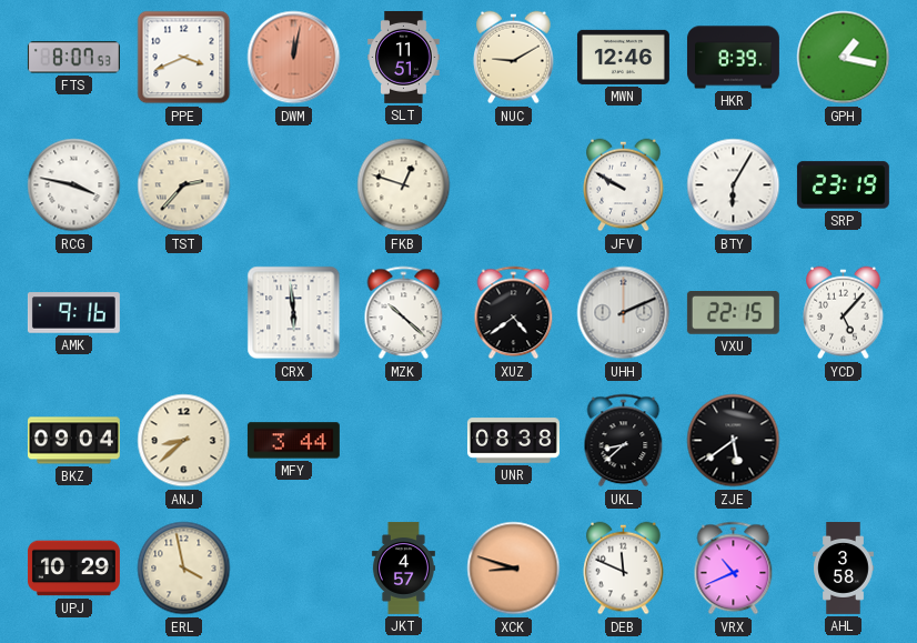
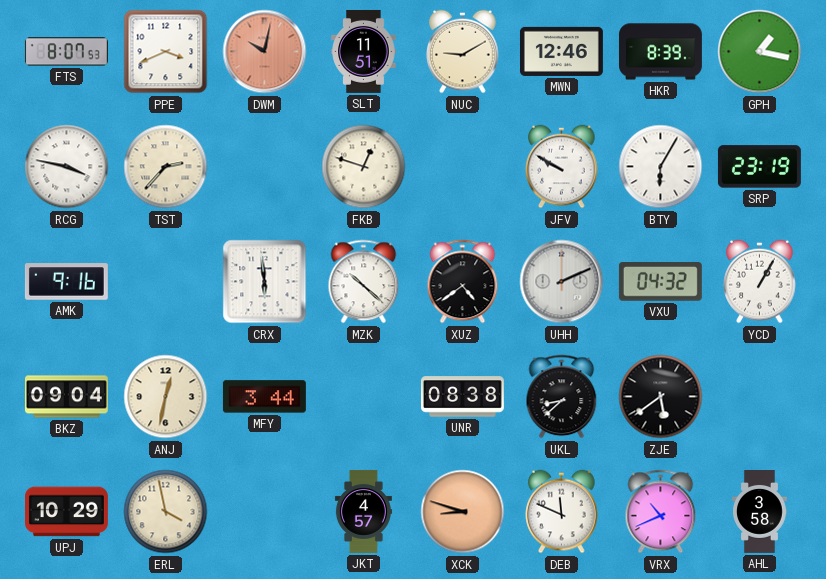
DWM: 12:02 -> 10:02 (265, 52)
VXU: 22:15 -> 04:32 (660, 282)
YCD: 5:07 -> 1:05 (760, 282)
ANJ: 8:38 -> 12:32 (166, 397)
